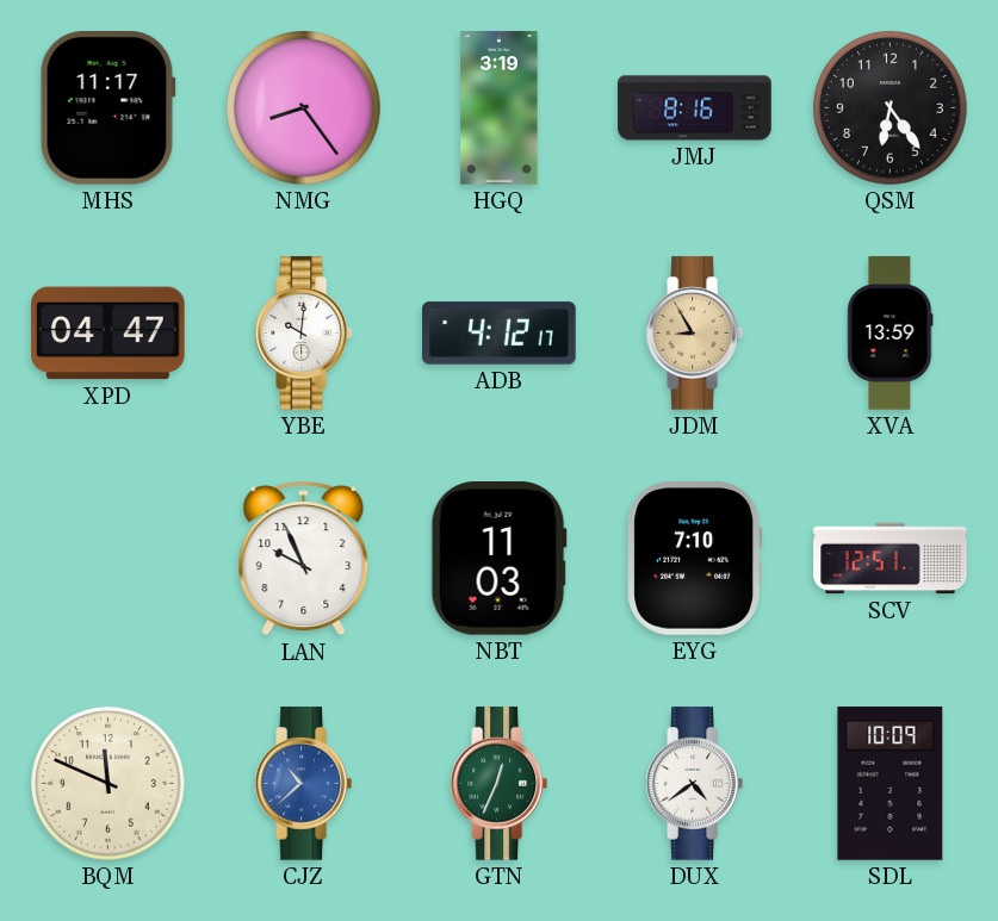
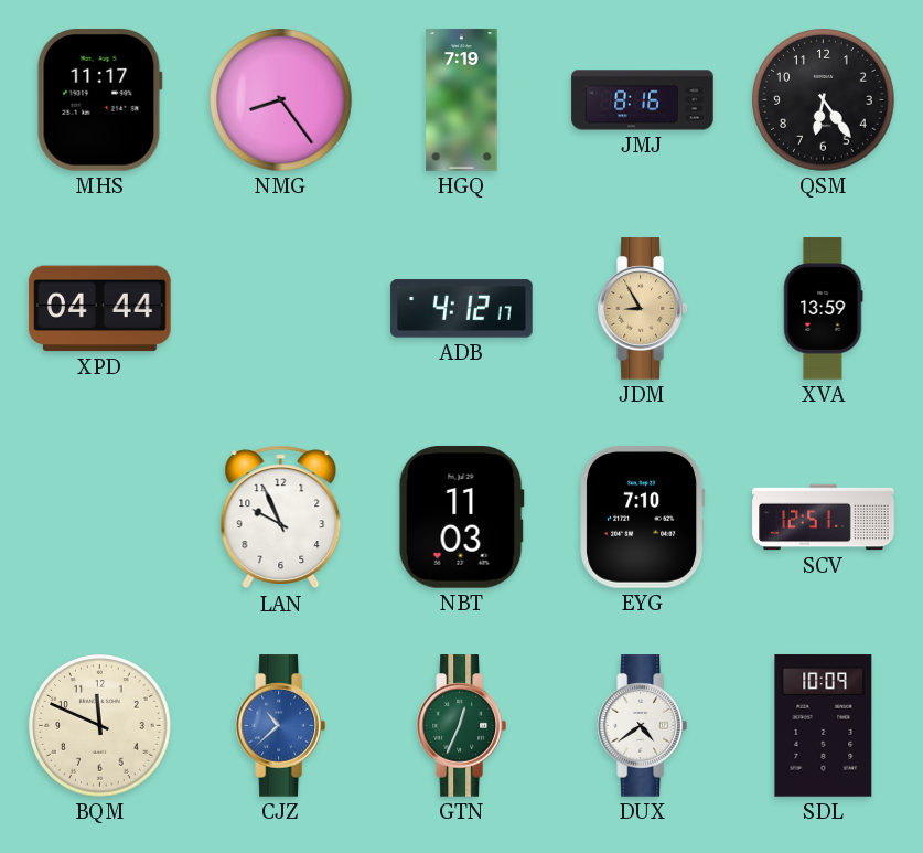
HGQ: 3:19 -> 7:19 (462, 100)
XPD: 04:47 -> 04:44 (100, 309)
YBE: 10:01 -> none (303, 334)
